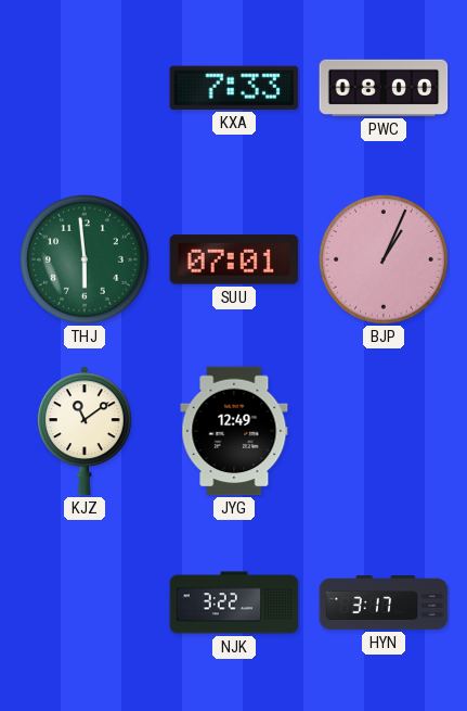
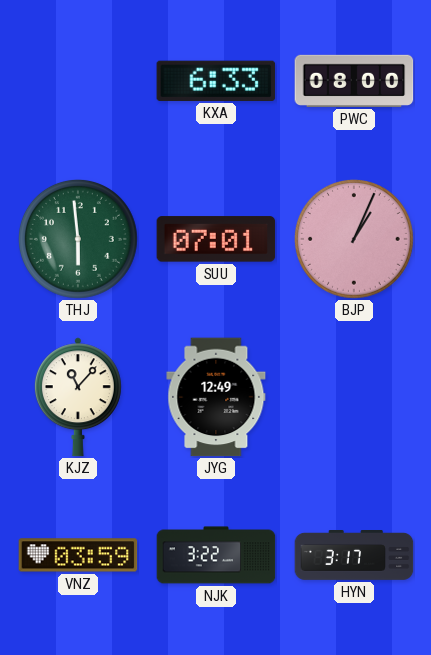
KXA: 7:33 -> 6:33 (216, 81)
KJZ: 11:09 -> 11:07 (78, 397)
VNZ: none -> 03:59 (78, 555)
